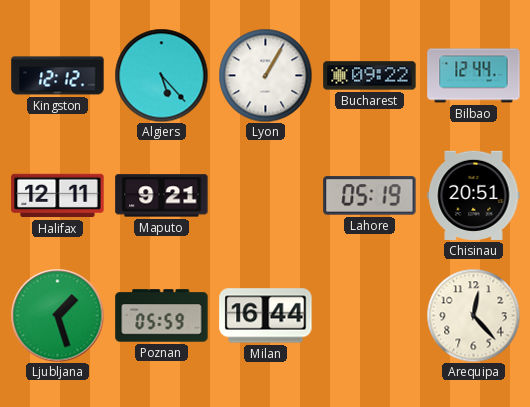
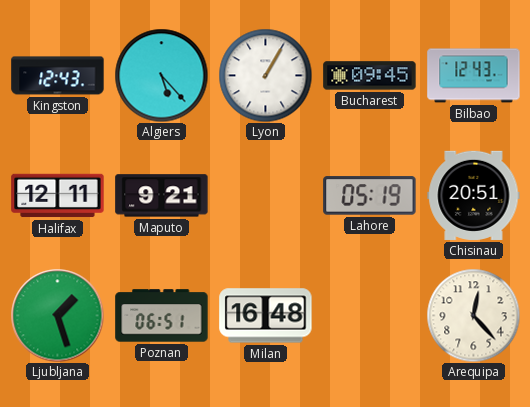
Kingston: 12:12 -> 12:43 (58, 76)
Bucharest: 09:22 -> 09:45 (370, 76)
Bilbao: 12:44 -> 12:43 (474, 76)
Poznan: 05:59 -> 06:51 (162, 316)
Milan: 16:44 -> 16:48 (266, 316)
